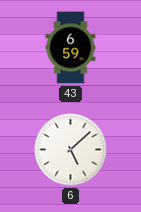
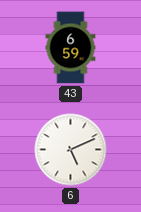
6: 5:08 -> 5:11 (71, 150)
